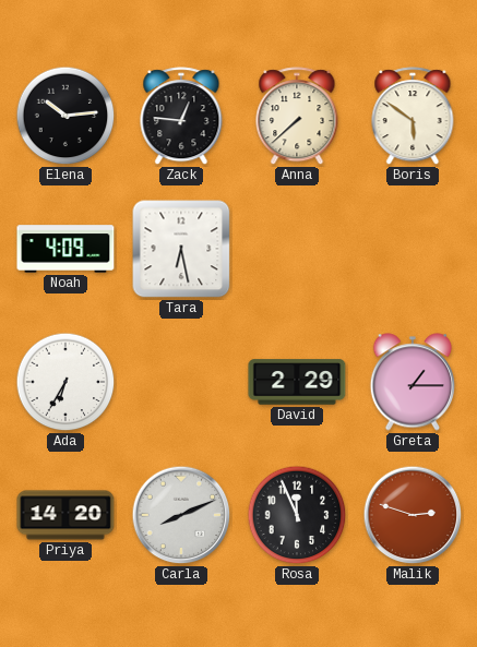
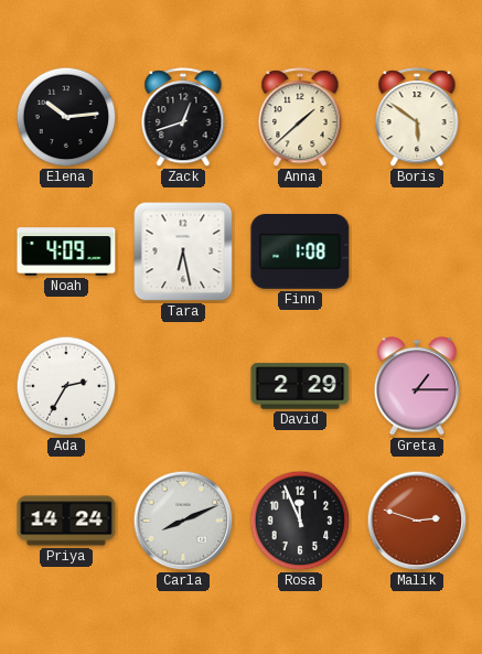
Zack: 12:46 -> 12:42 (183, 118)
Anna: 7:38 -> 1:38 (300, 118)
Finn: none -> 1:08 (300, 253)
Ada: 6:35 -> 2:35 (66, 386)
Priya: 14:20 -> 14:24 (66, 521)
